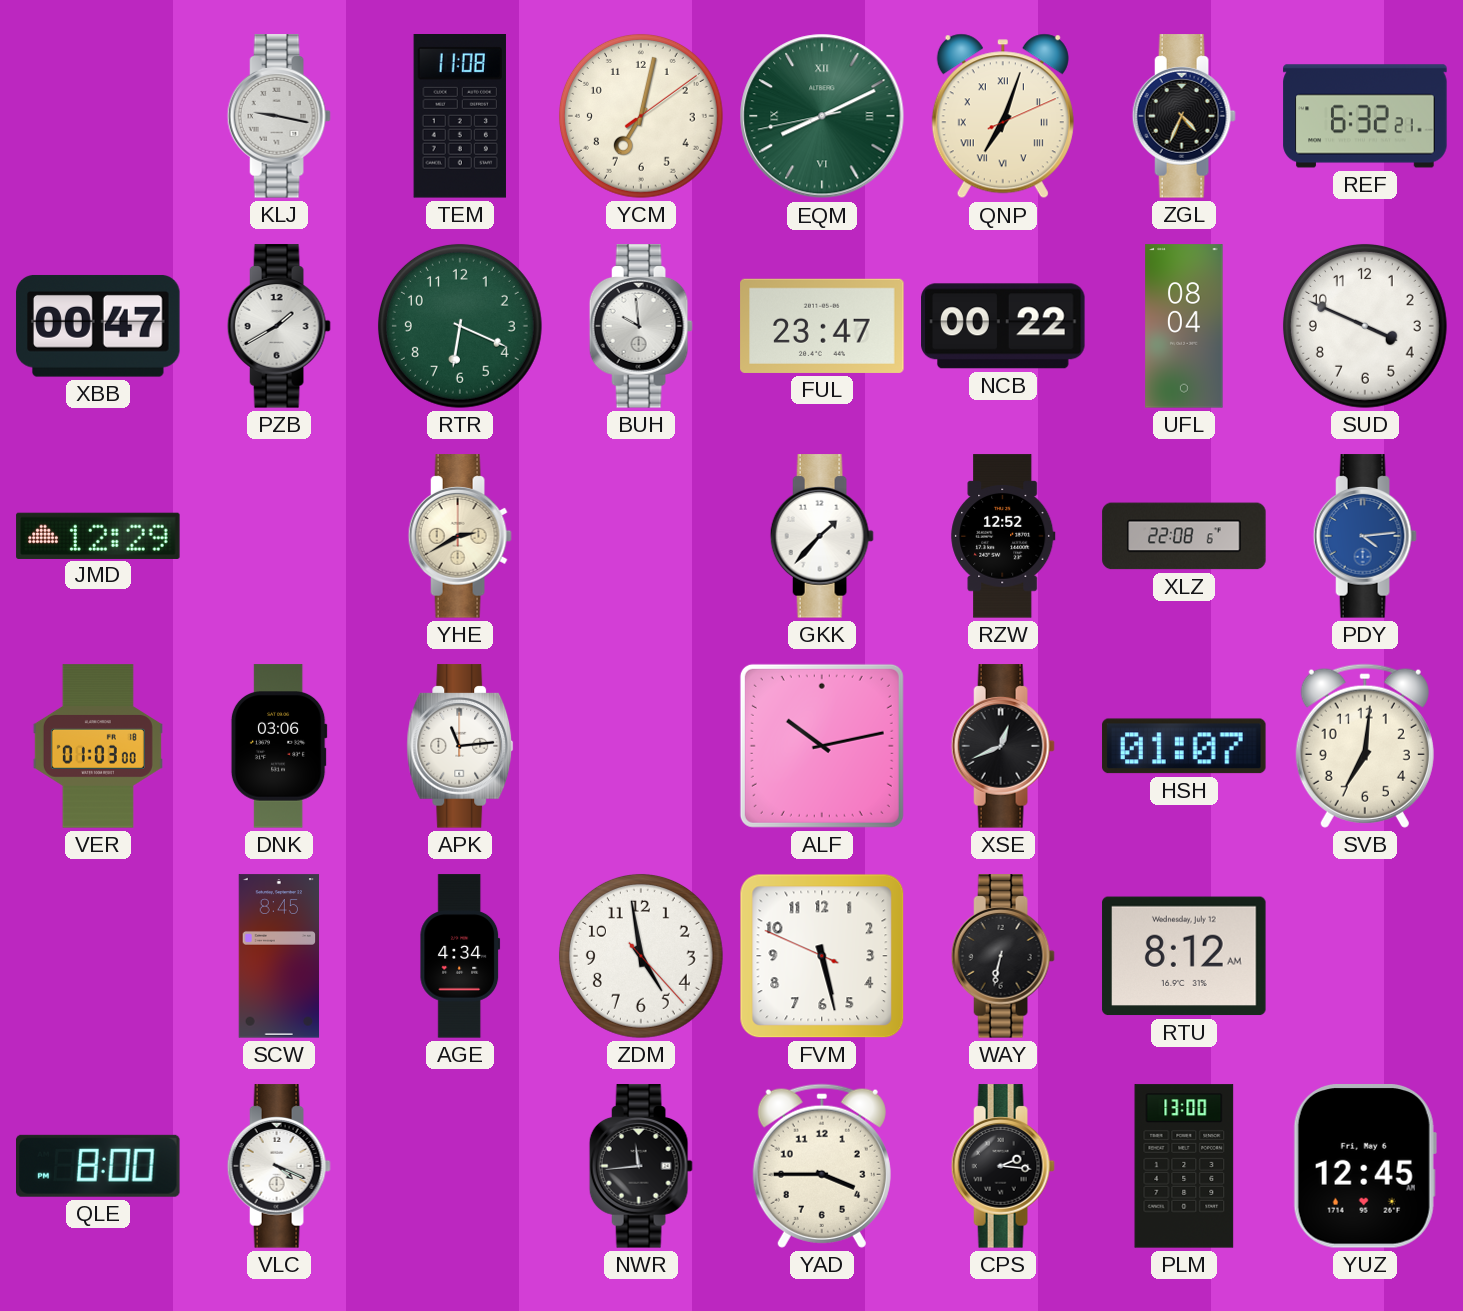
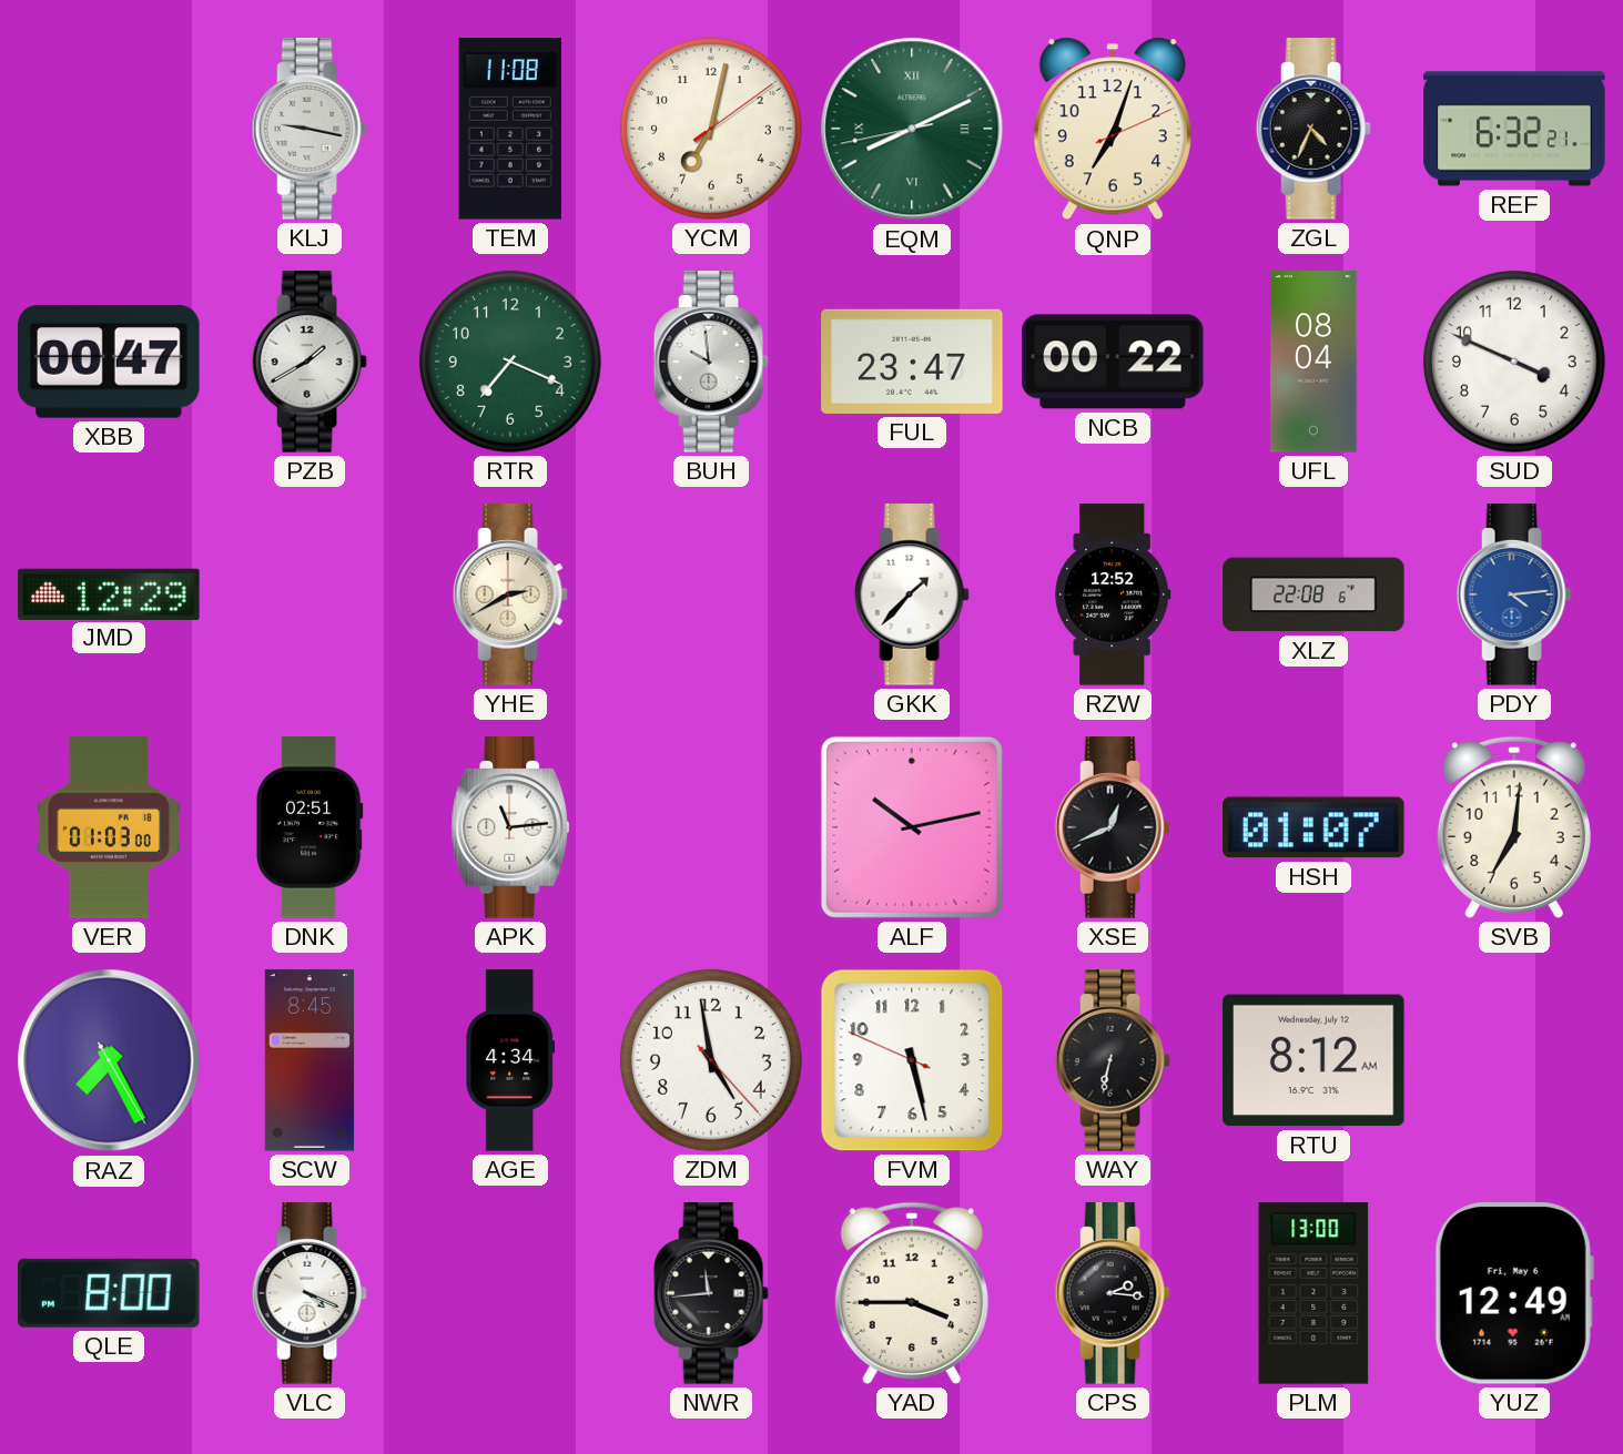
QNP numerals: Roman -> Arabic (1113, 129)
RTR: 6:19 -> 7:19 (510, 362)
DNK: 03:06 -> 02:51 (310, 827)
RAZ: none -> 7:25 (109, 1060)
YUZ: 12:45 -> 12:49 (1514, 1294)
